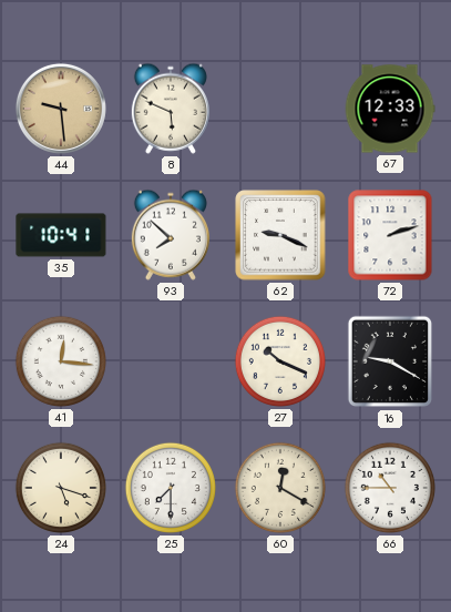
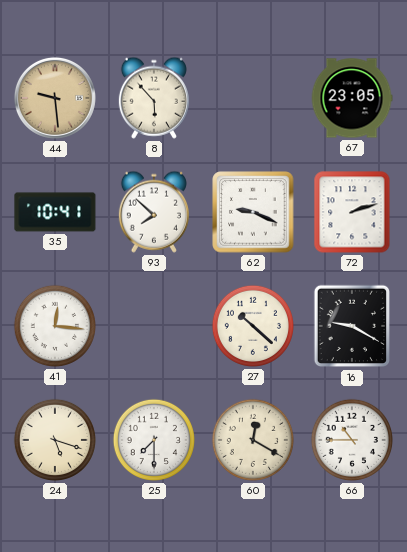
8: 5:49 -> 5:53 (154, 98)
67: 12:33 -> 23:05 (352, 98)
27: 10:19 -> 10:22 (253, 326)
